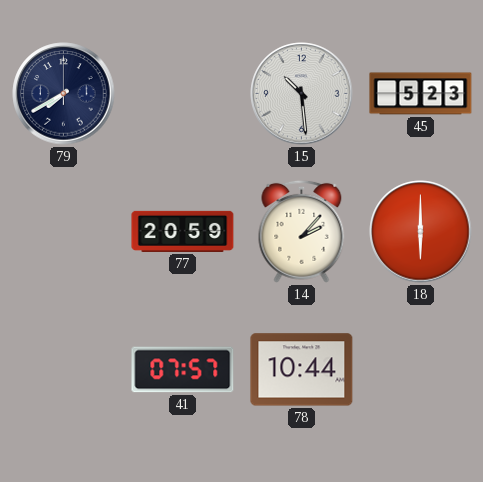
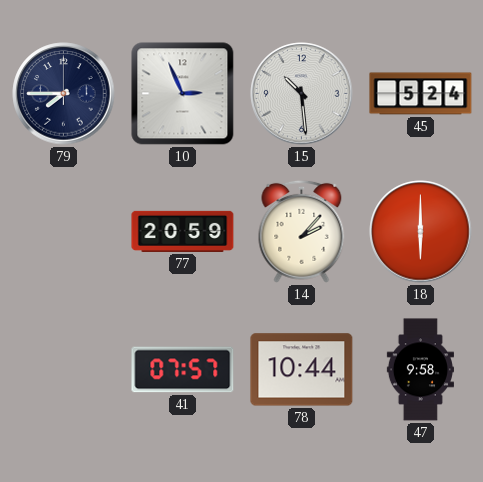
79: 7:40 -> 7:45 (64, 94)
10: none -> 2:56 (183, 94)
45: 5:23 -> 5:24 (421, 94)
47: none -> 9:58 (420, 370)
